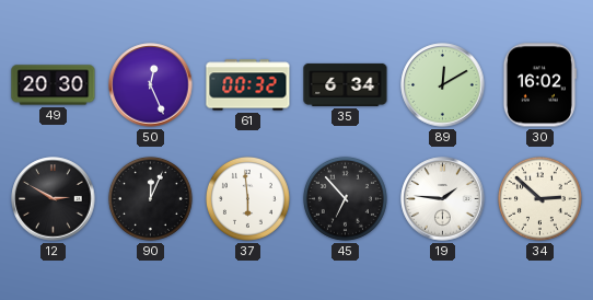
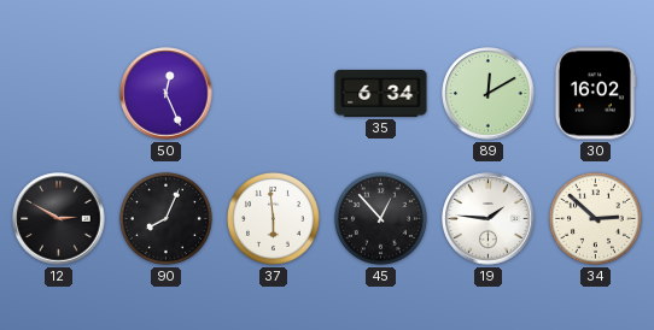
49: 20:30 -> none (54, 85)
61: 00:32 -> none (248, 85)
90: 12:04 -> 8:04 (165, 218)
45: 6:53 -> 12:53 (380, 218)
